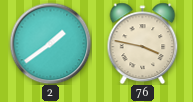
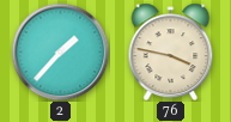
2: 1:39 -> 1:37 (60, 51)
